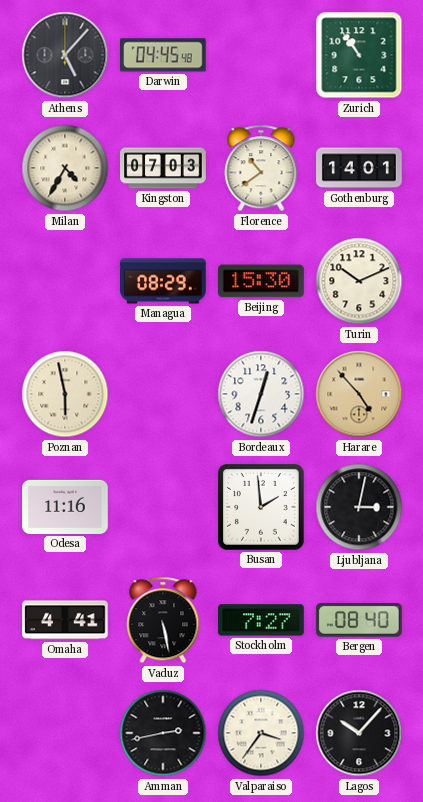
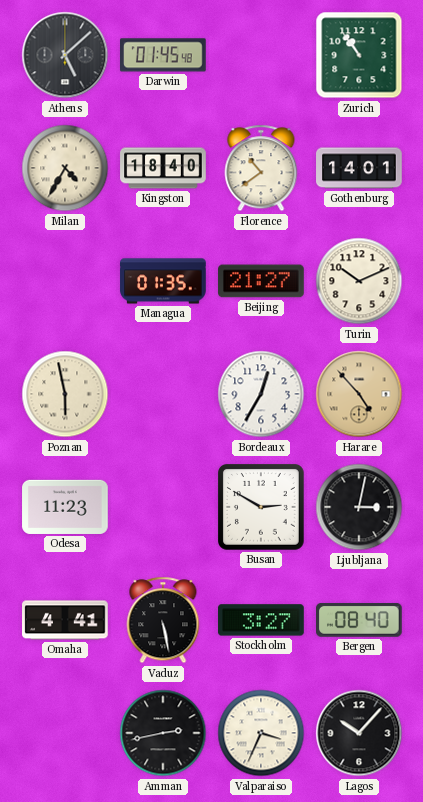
Athens: 5:07 -> 5:08 (65, 55)
Darwin: 04:45 -> 01:45 (164, 55)
Kingston: 07:03 -> 18:40 (163, 168)
Managua: 08:29 -> 01:35 (163, 281)
Beijing: 15:30 -> 21:27 (261, 281)
Bordeaux: 12:33 -> 12:35 (261, 394)
Odesa: 11:16 -> 11:23 (65, 507)
Busan: 1:59 -> 2:50 (262, 508)
Stockholm: 7:27 -> 3:27 (261, 620)
Valparaiso: 3:36 -> 3:34 (261, 733)
